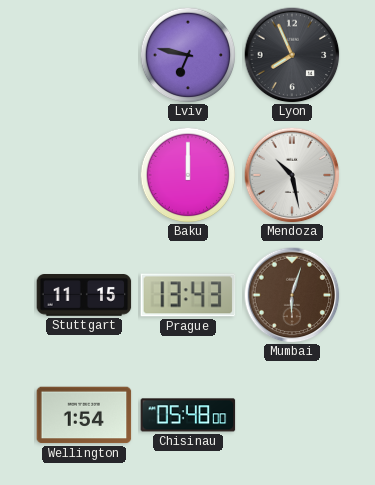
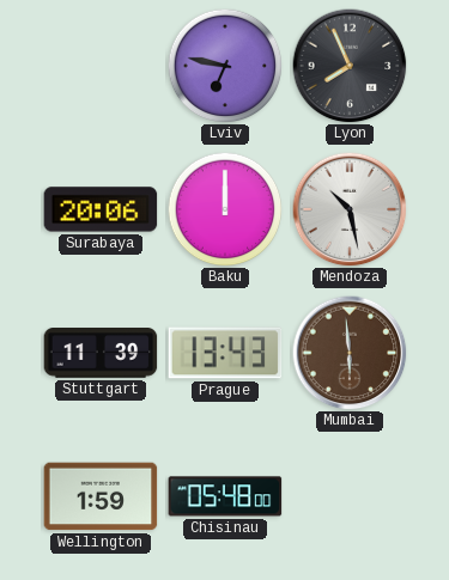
Surabaya: none -> 20:06 (101, 209)
Stuttgart: 11:15 -> 11:39 (101, 354)
Mumbai: 6:03 -> 5:59 (350, 353)
Wellington: 1:54 -> 1:59 (101, 496)
